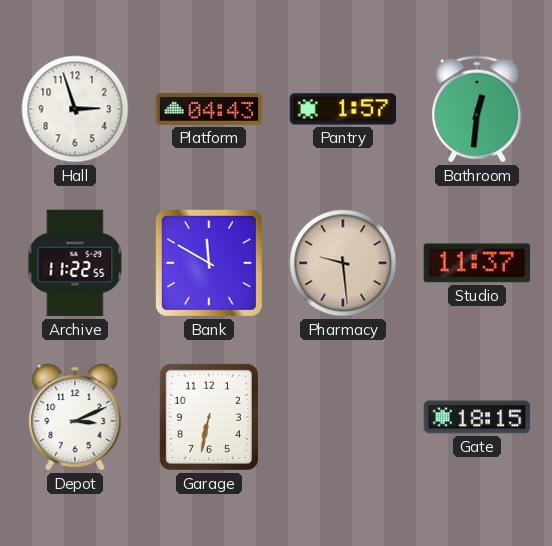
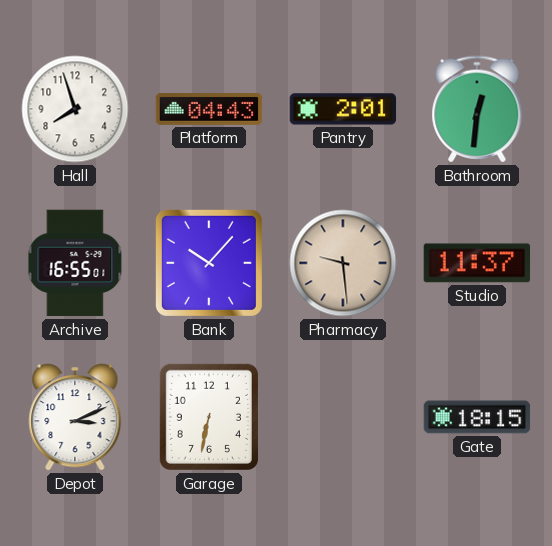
Hall: 2:57 -> 7:57 (75, 109)
Pantry: 1:57 -> 2:01 (343, 109)
Archive: 11:22 -> 16:55 (75, 263)
Bank: 11:50 -> 10:07 (209, 263)
